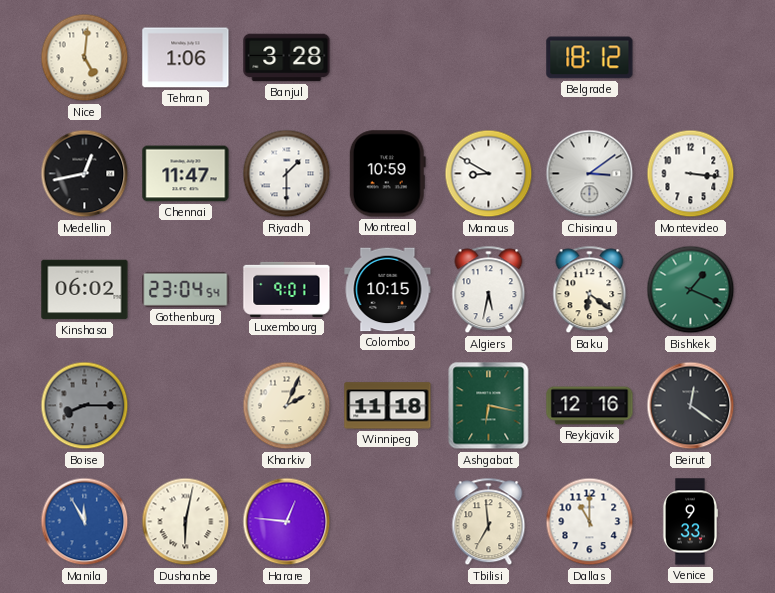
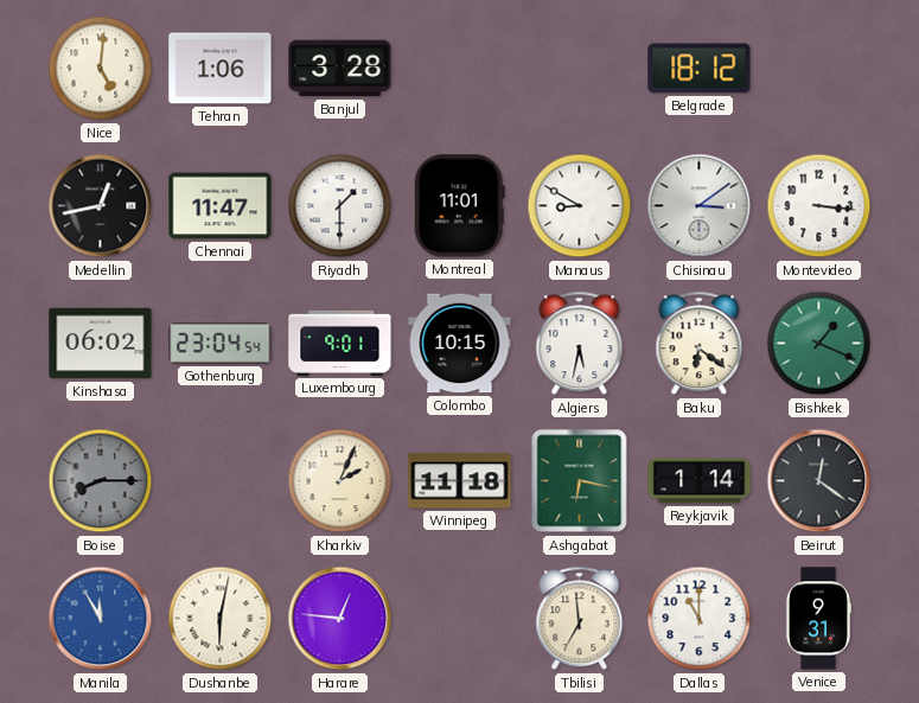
Montreal: 10:59 -> 11:01 (459, 206)
Reykjavik: 12:16 -> 1:14 (700, 481)
Venice: 9:33 -> 9:31 (817, 619)
